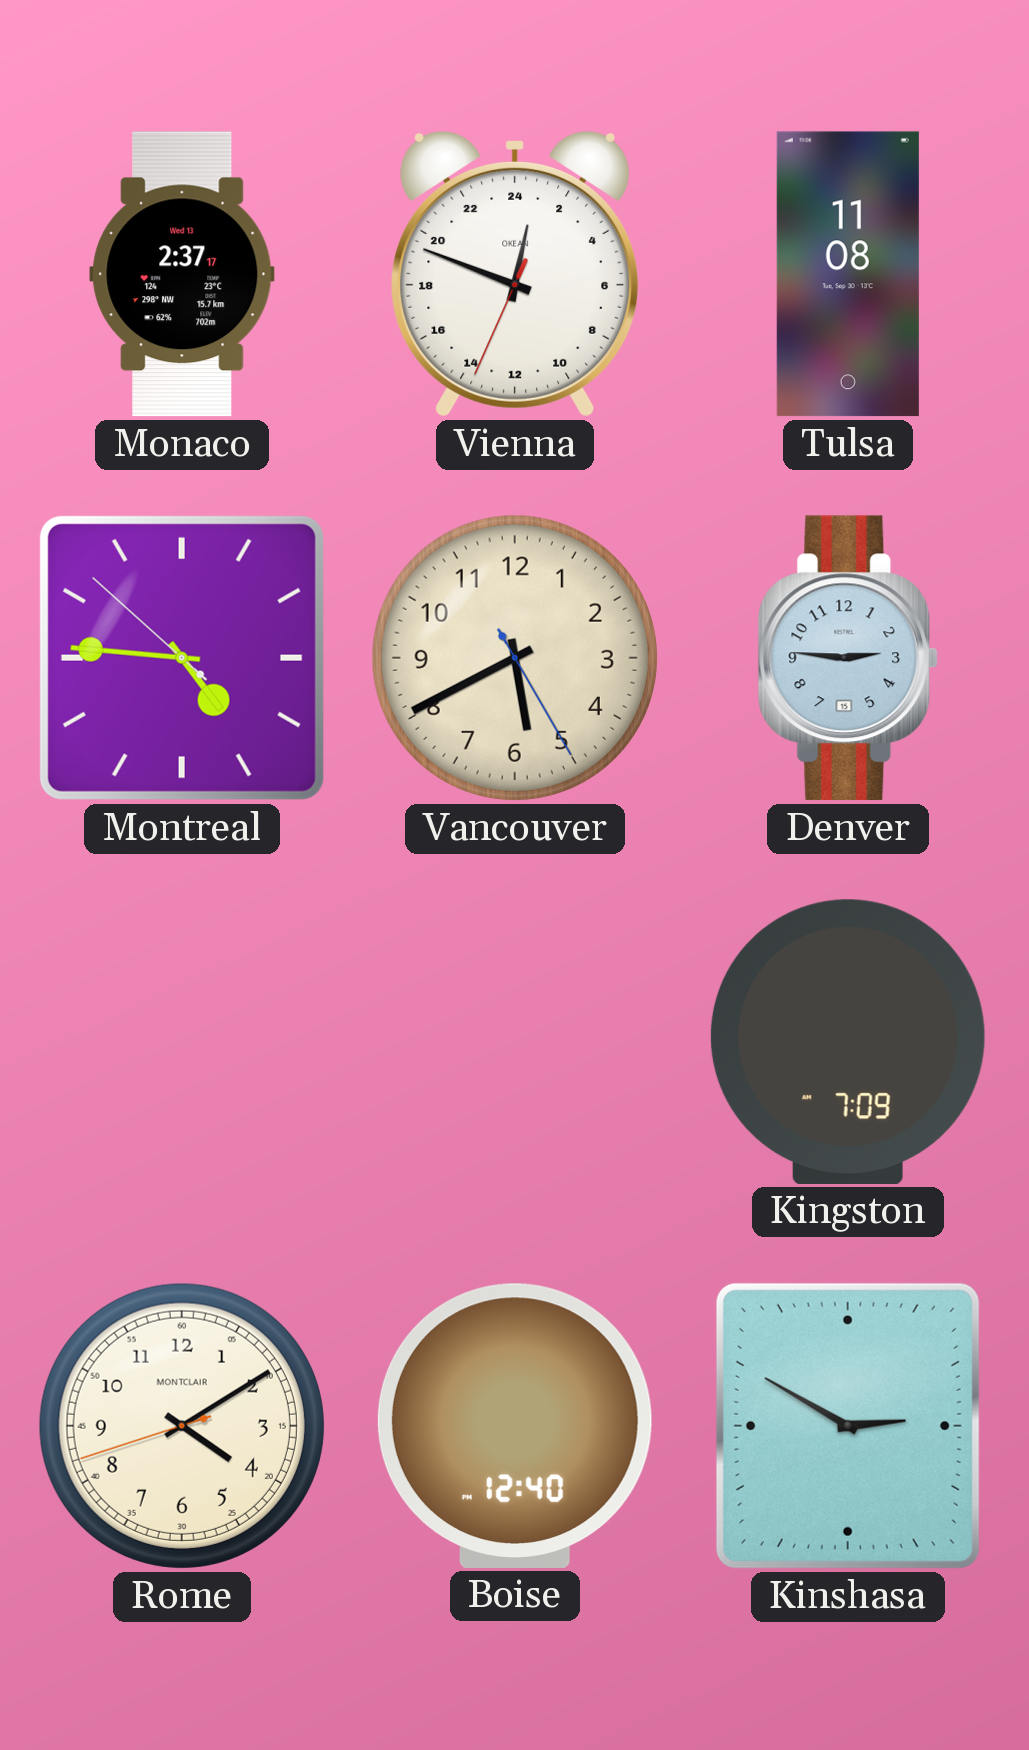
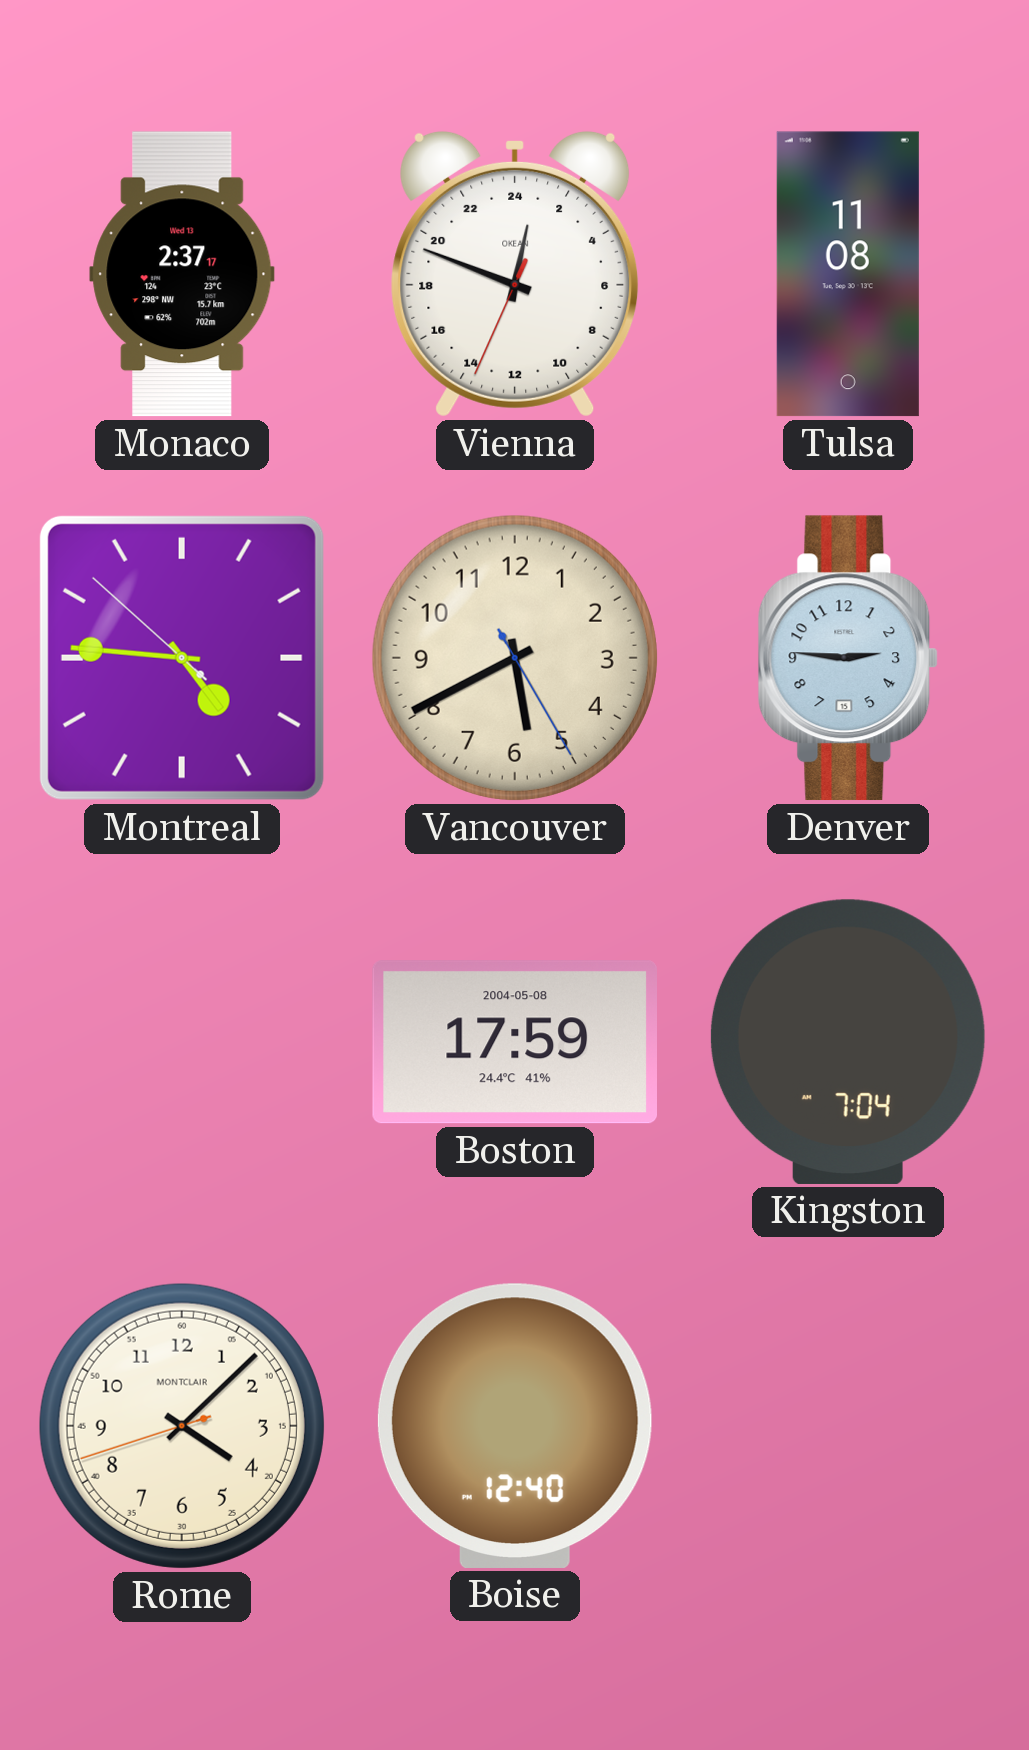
Boston: none -> 17:59 (514, 1042)
Kingston: 7:09 -> 7:04 (848, 1042)
Rome: 4:09 -> 4:07 (182, 1426)
Kinshasa: 2:50 -> none (848, 1426)
